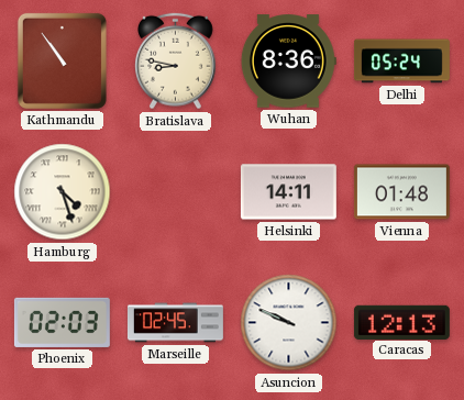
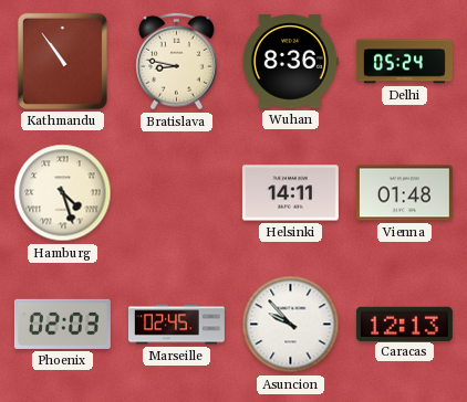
Asuncion: 9:49 -> 9:53 (291, 325)
